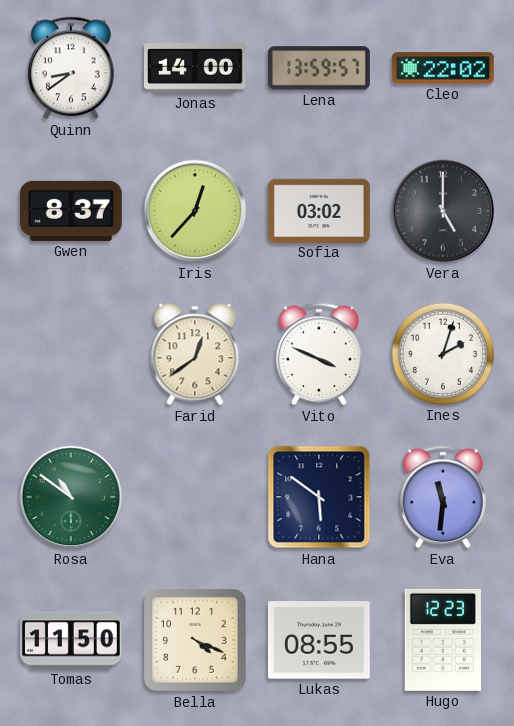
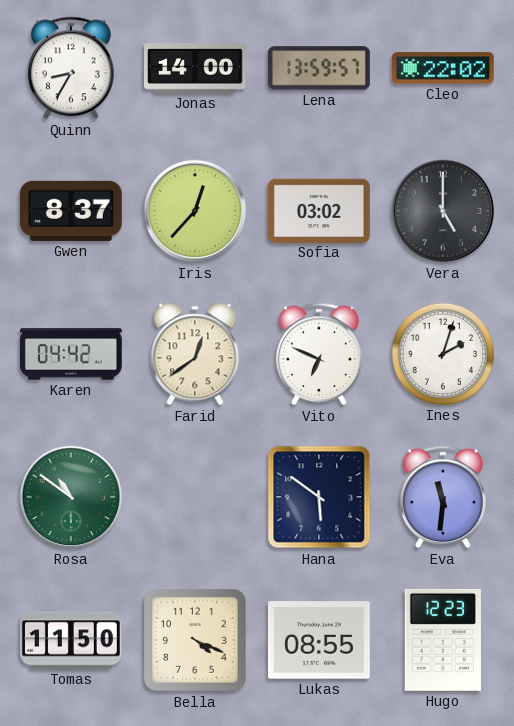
Quinn: 8:39 -> 8:35 (71, 68)
Karen: none -> 04:42 (71, 354)
Vito: 3:49 -> 6:49 (319, 354)
